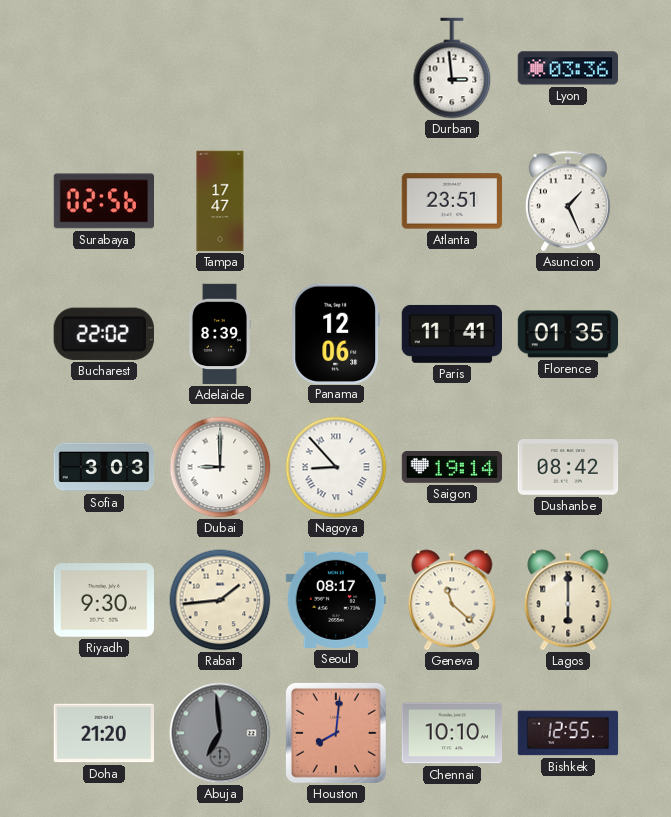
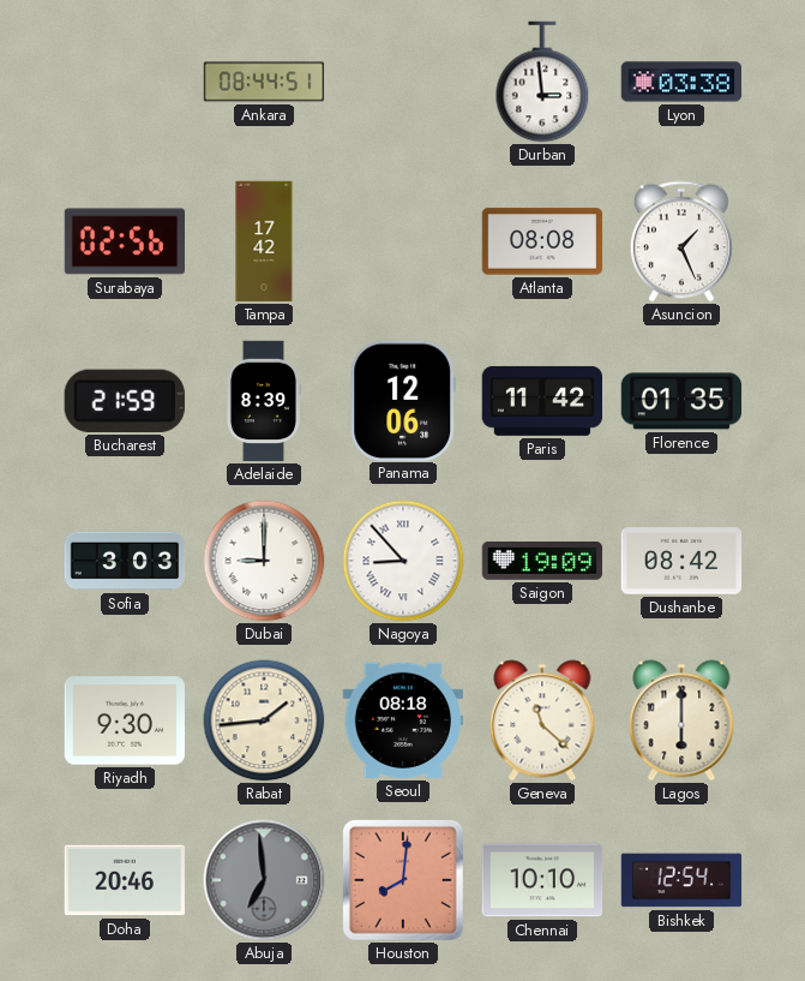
Ankara: none -> 08:44 (264, 82)
Lyon: 03:36 -> 03:38 (681, 82)
Tampa: 17:47 -> 17:42 (264, 241)
Atlanta: 23:51 -> 08:08 (542, 241)
Bucharest: 22:02 -> 21:59 (125, 401)
Paris: 11:41 -> 11:42 (541, 401)
Saigon: 19:14 -> 19:09 (542, 562)
Seoul: 08:17 -> 08:18 (402, 720)
Doha: 21:20 -> 20:46 (124, 880)
Bishkek: 12:55 -> 12:54 (681, 880)
